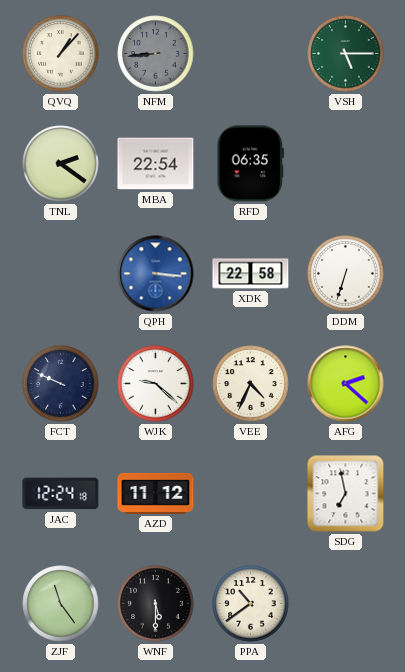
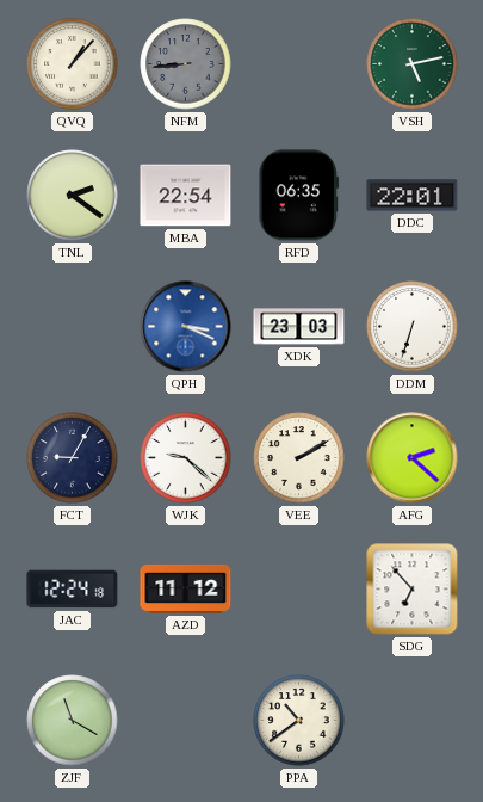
VSH: 5:15 -> 5:13 (413, 64)
DDC: none -> 22:01 (413, 196)
QPH: 3:16 -> 3:19 (186, 327)
XDK: 22:58 -> 23:03 (299, 327)
FCT: 9:49 -> 9:05 (73, 458)
VEE: 4:34 -> 2:10 (299, 458)
SDG: 6:58 -> 6:53 (413, 590)
ZJF: 11:24 -> 11:20 (73, 721)
WNF: 5:30 -> none (156, 604)
